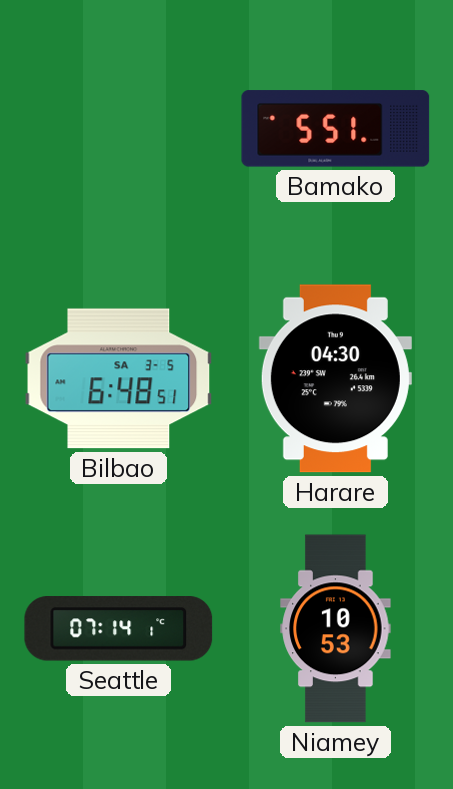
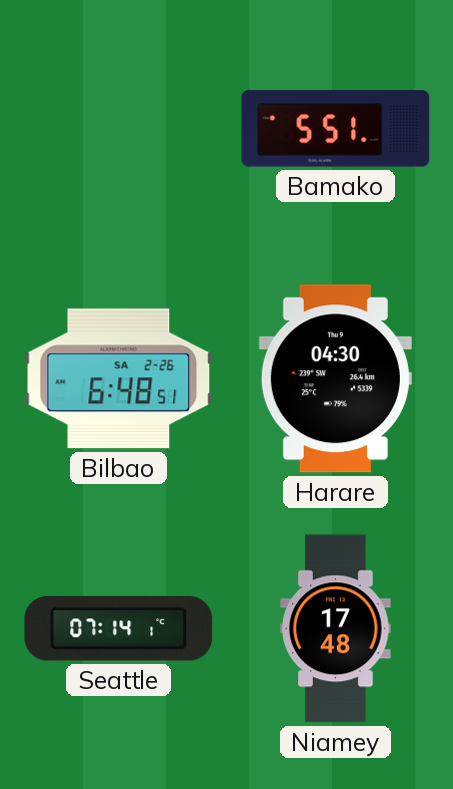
Bilbao date: SA 3-5 -> SA 2-26 (119, 379)
Niamey: 10:53 -> 17:48 (336, 629)
